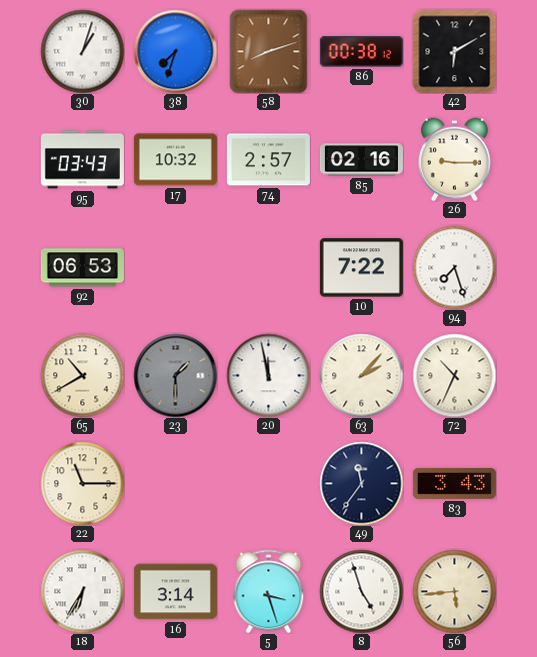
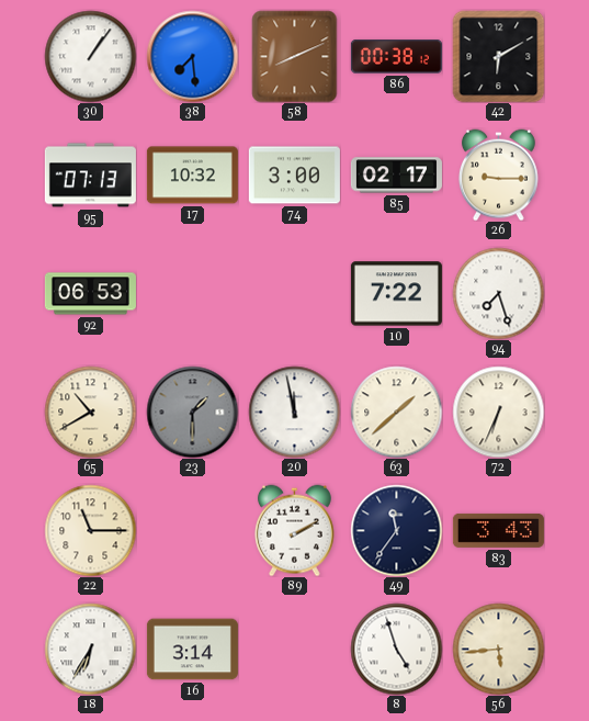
30: 1:03 -> 1:06 (90, 56)
38: 7:33 -> 7:29 (192, 56)
58: 8:12 -> 8:11 (295, 56)
95: 03:43 -> 07:13 (90, 176)
74: 2:57 -> 3:00 (294, 176)
85: 02:16 -> 02:17 (396, 176)
63: 2:07 -> 1:38 (396, 412)
72: 10:34 -> 6:34 (498, 412)
89: none -> 2:10 (295, 530)
5: 3:27 -> none (269, 591)
